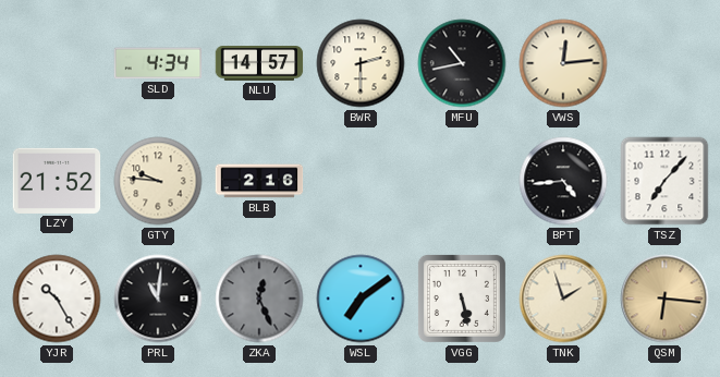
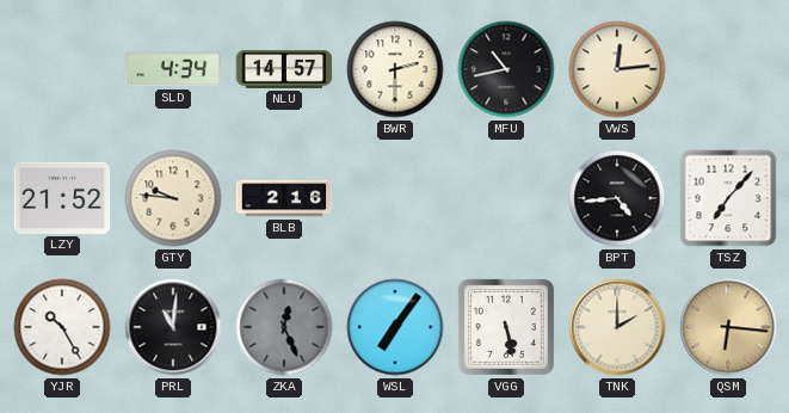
WSL: 7:09 -> 7:06 (395, 327)
TNK: 1:57 -> 2:00 (617, 327)
